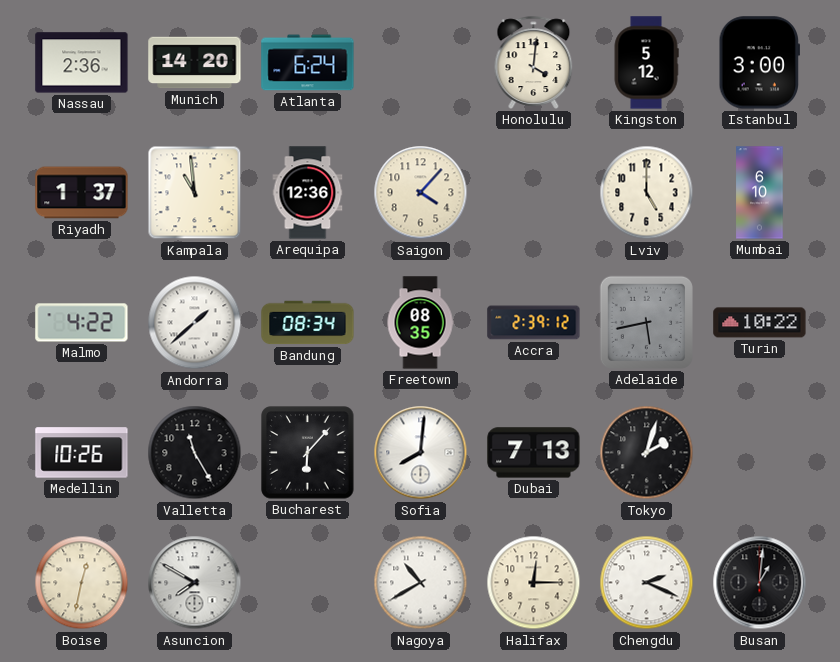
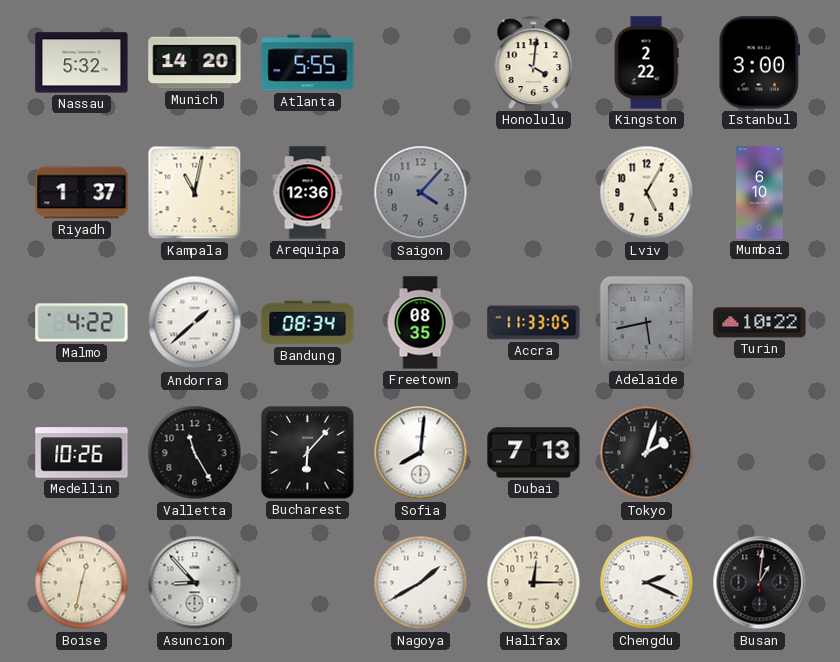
Nassau: 2:36 -> 5:32 (82, 63)
Atlanta: 6:24 -> 5:55 (308, 63)
Kingston: 5:12 -> 2:22 (646, 63)
Kampala: 10:59 -> 11:02 (195, 193)
Saigon dial: cream -> grey (421, 193)
Lviv: 5:00 -> 5:05 (647, 193)
Accra: 2:39 -> 11:33 (534, 323)
Asuncion: 7:50 -> 8:53 (195, 583)
Nagoya: 10:40 -> 1:40 (421, 583)
